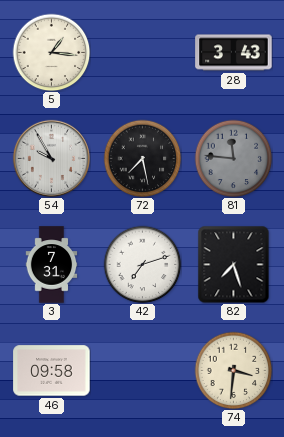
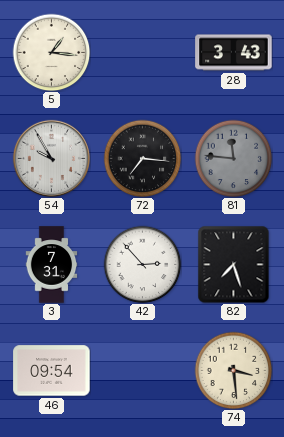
72: 7:28 -> 7:16 (142, 158)
42: 7:12 -> 2:53 (142, 264)
46: 09:58 -> 09:54 (52, 371)
74: 3:31 -> 3:29 (233, 370)
